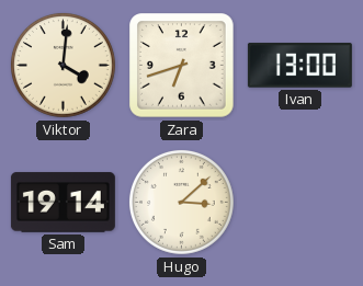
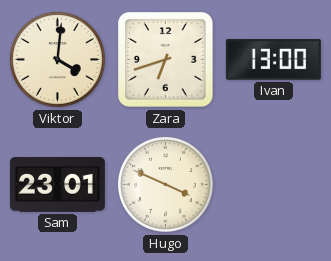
Sam: 19:14 -> 23:01 (57, 185)
Hugo: 3:08 -> 3:49 (165, 184)
